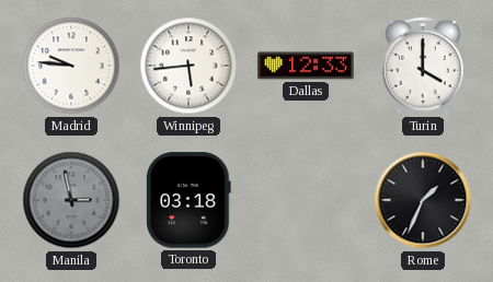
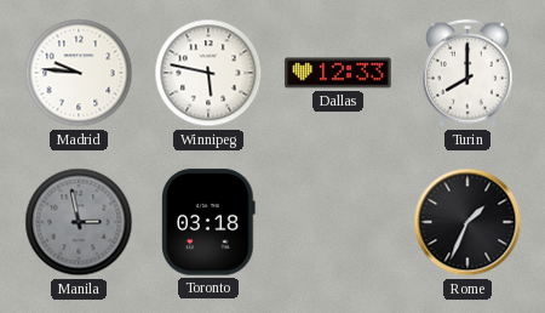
Winnipeg: 5:44 -> 5:47 (208, 73)
Turin: 4:00 -> 8:00 (467, 73)
